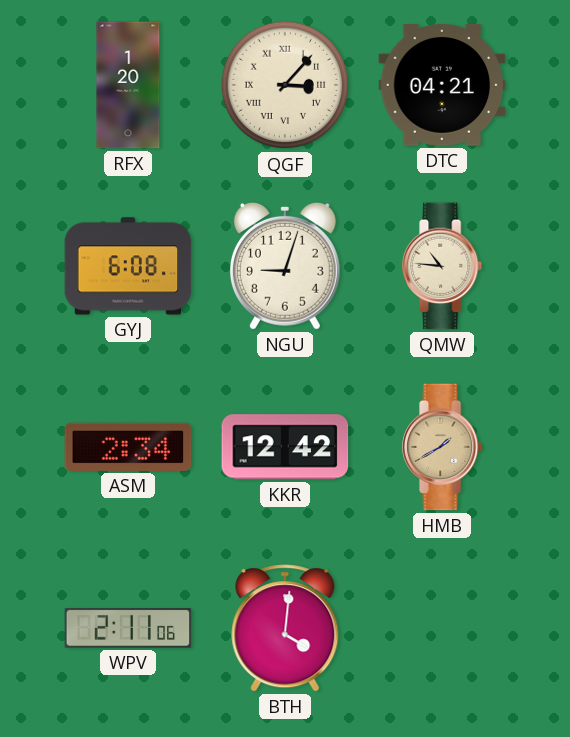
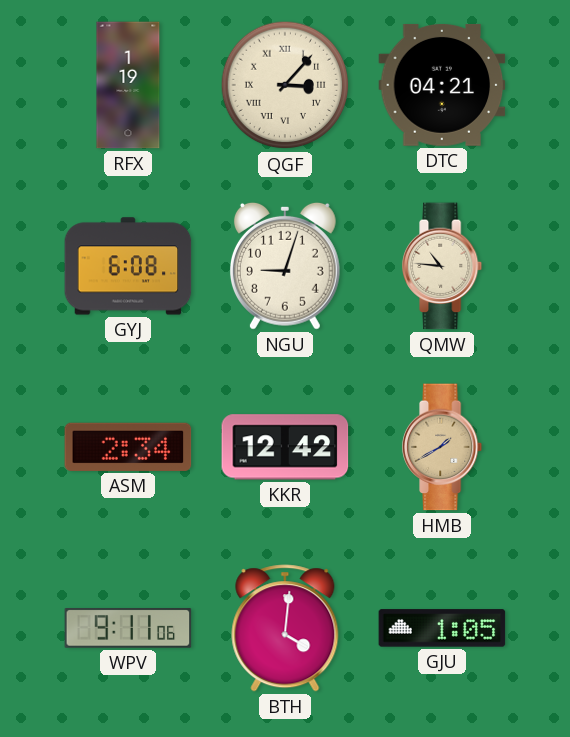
RFX: 1:20 -> 1:19 (128, 85)
WPV: 2:11 -> 9:11 (128, 628)
GJU: none -> 1:05 (442, 628)
